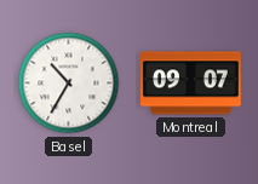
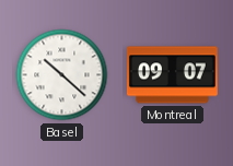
Basel: 10:35 -> 10:22 (62, 75)
